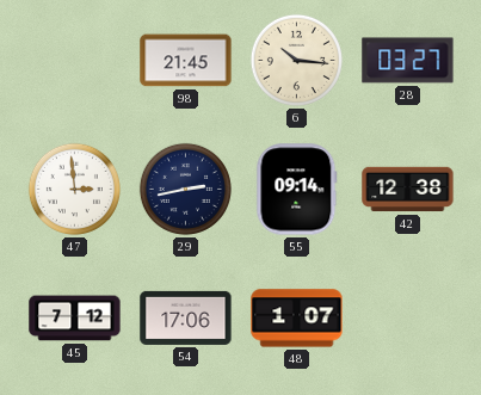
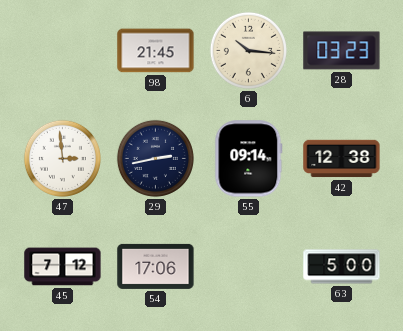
28: 03:27 -> 03:23 (342, 51)
48: 1:07 -> none (297, 319)
63: none -> 5:00 (342, 267)
